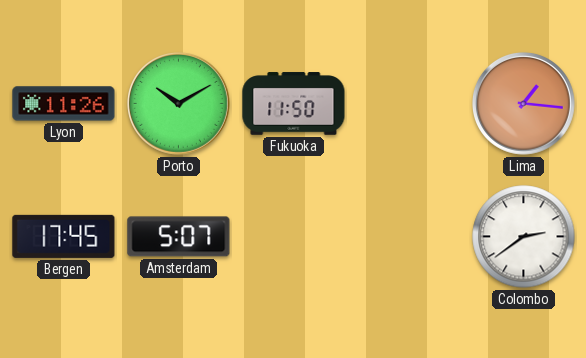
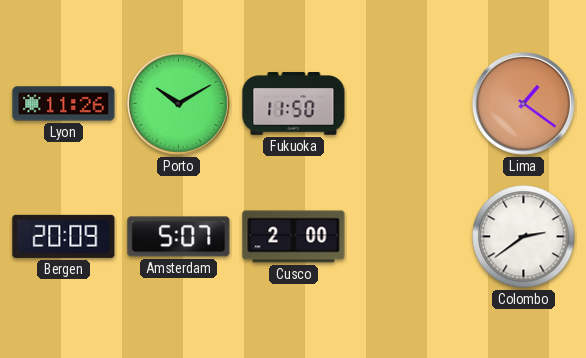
Lima: 1:16 -> 1:21 (524, 104)
Bergen: 17:45 -> 20:09 (64, 236)
Cusco: none -> 2:00 (294, 237)
